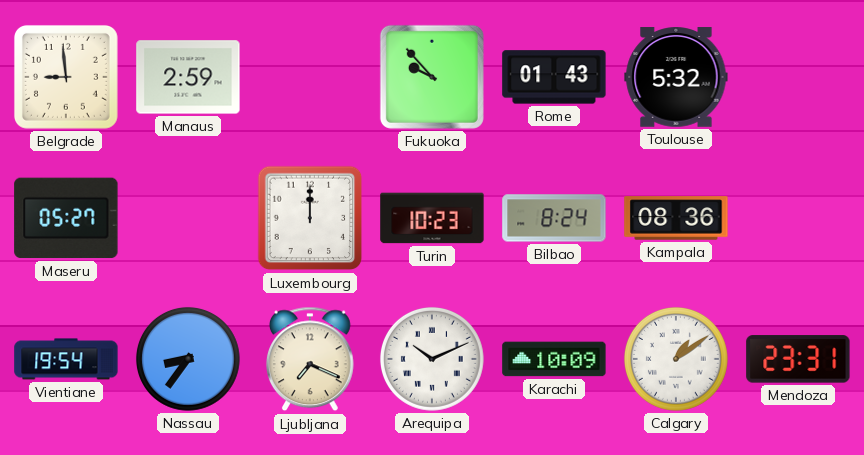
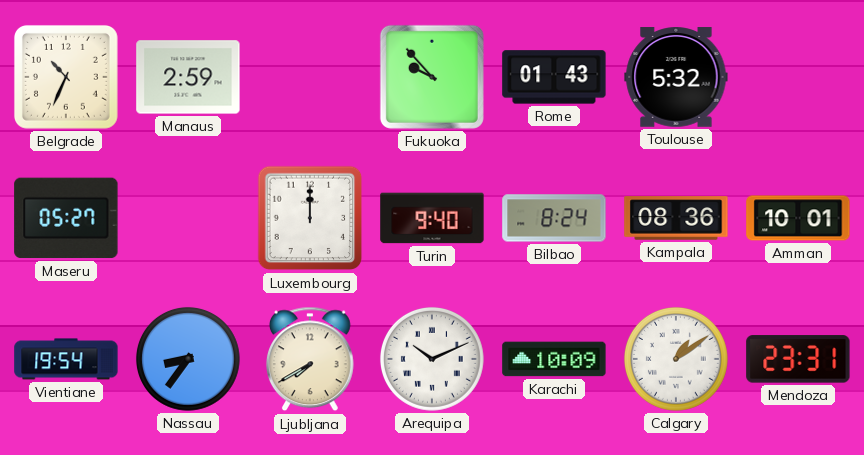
Belgrade: 8:59 -> 10:34 (66, 77)
Turin: 10:23 -> 9:40 (432, 218)
Amman: none -> 10:01 (798, 218)
Ljubljana: 7:19 -> 7:40 (310, 359)
